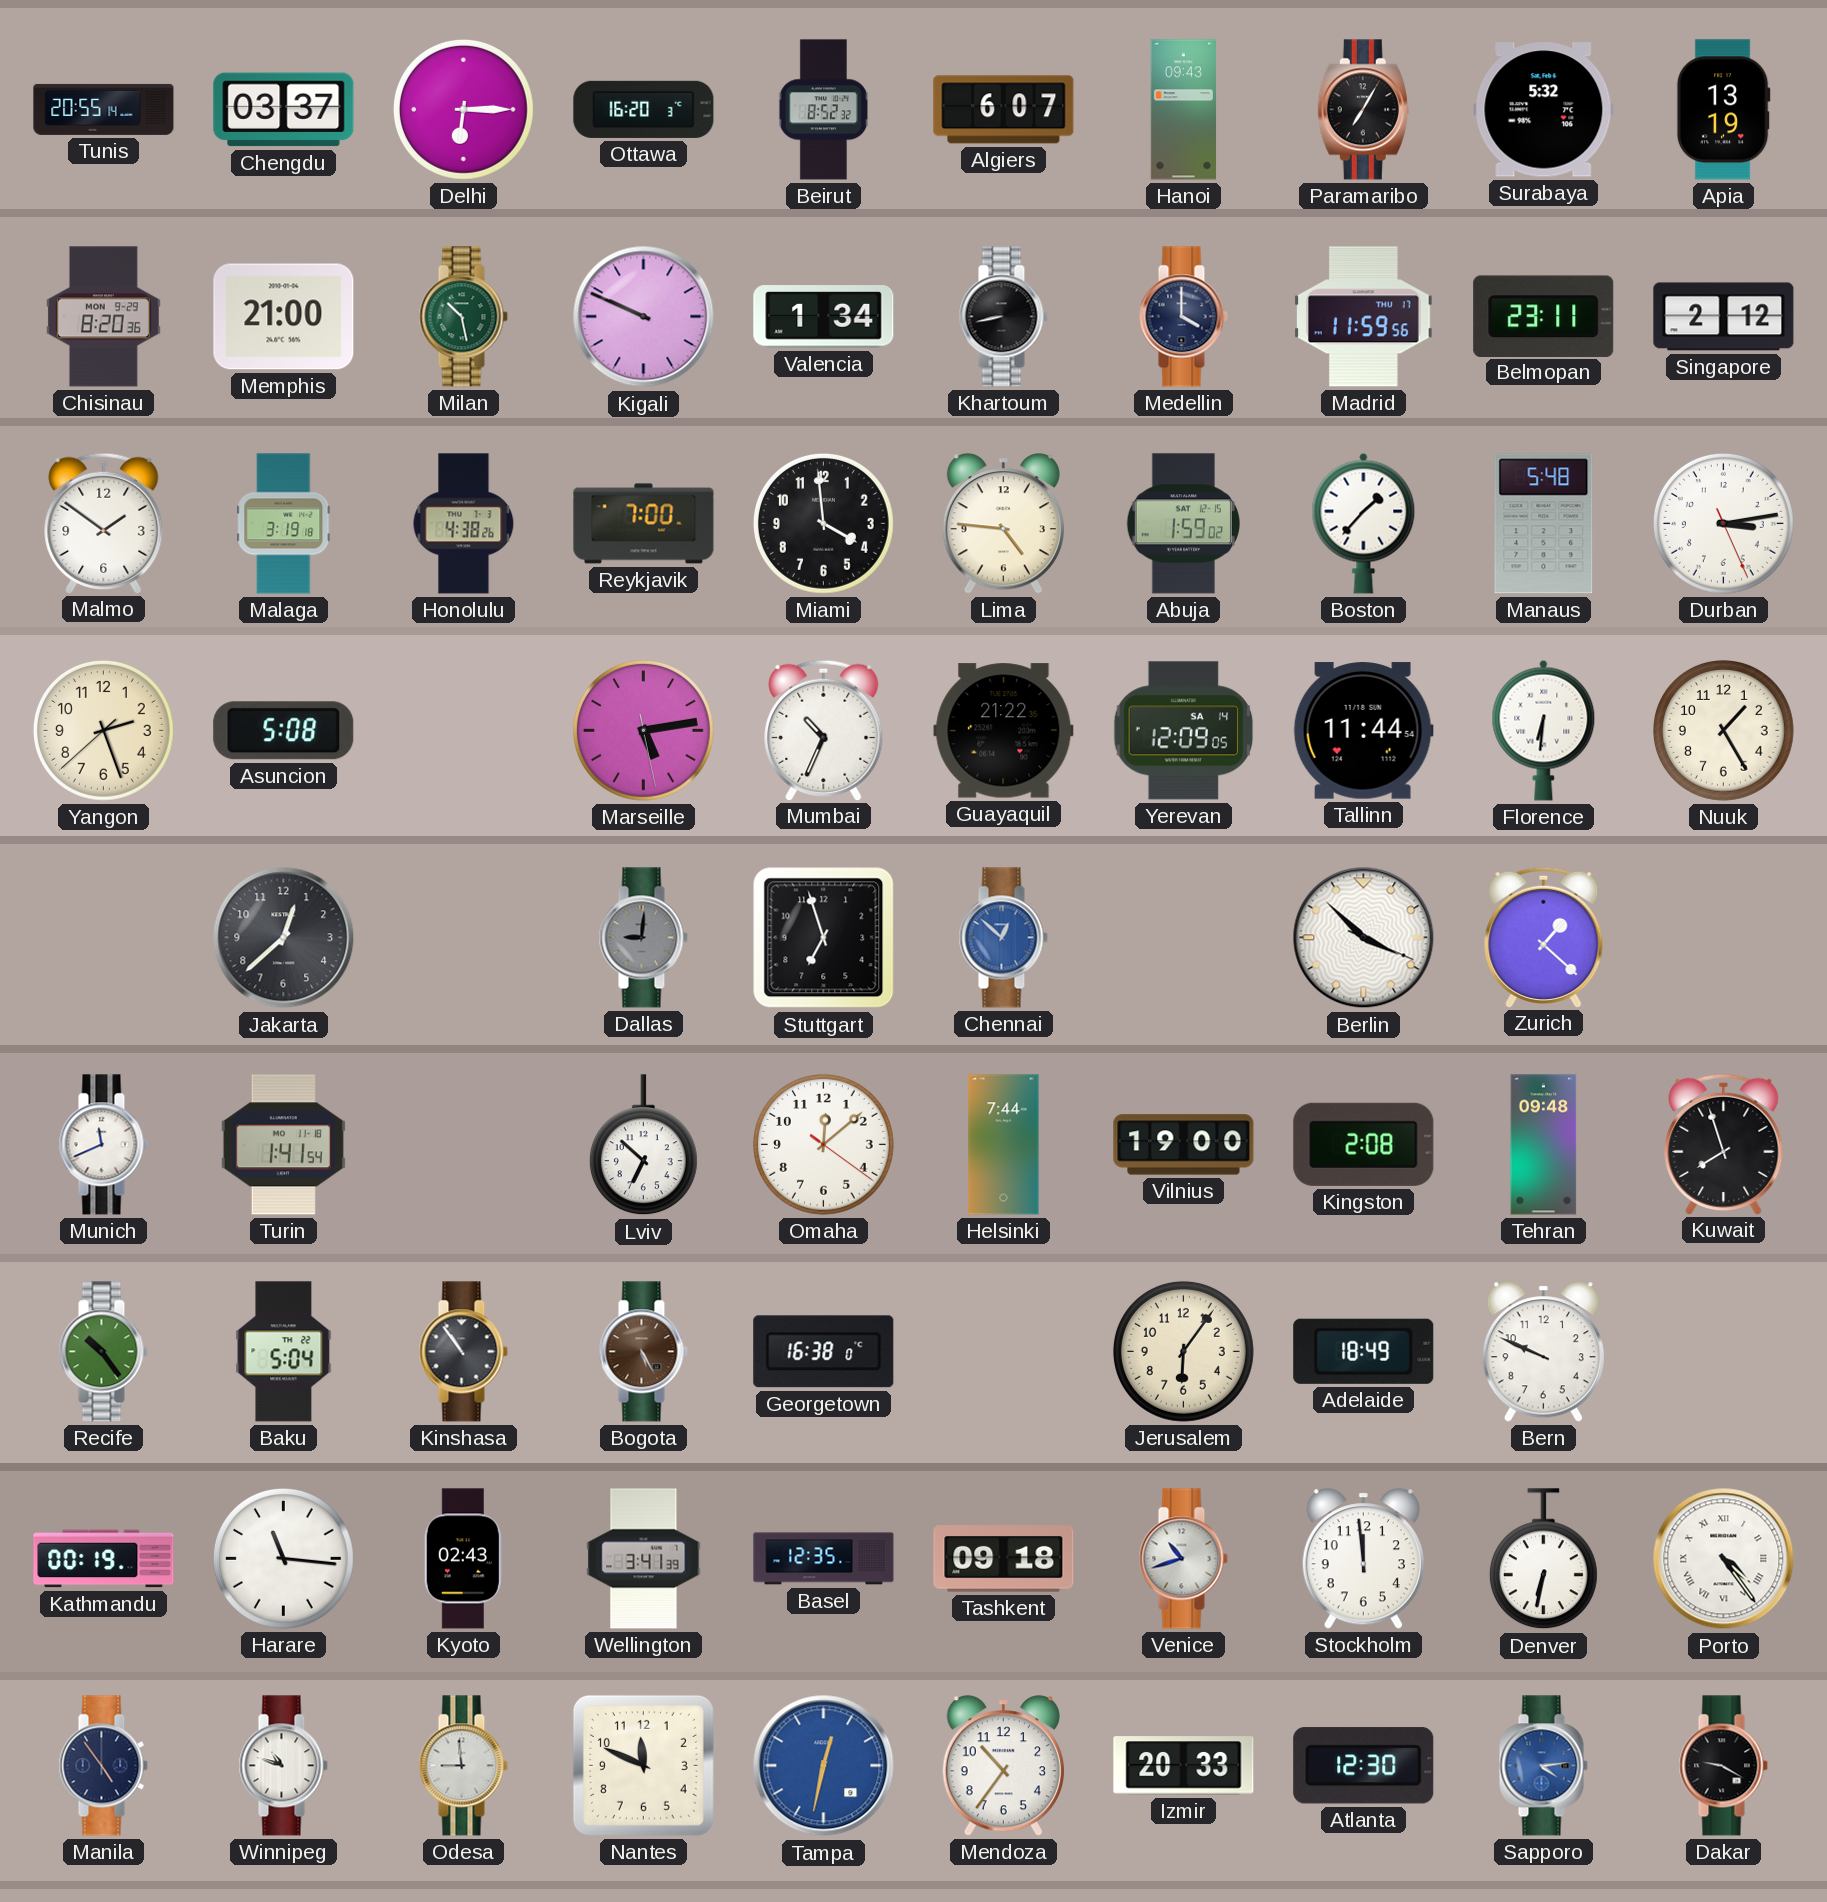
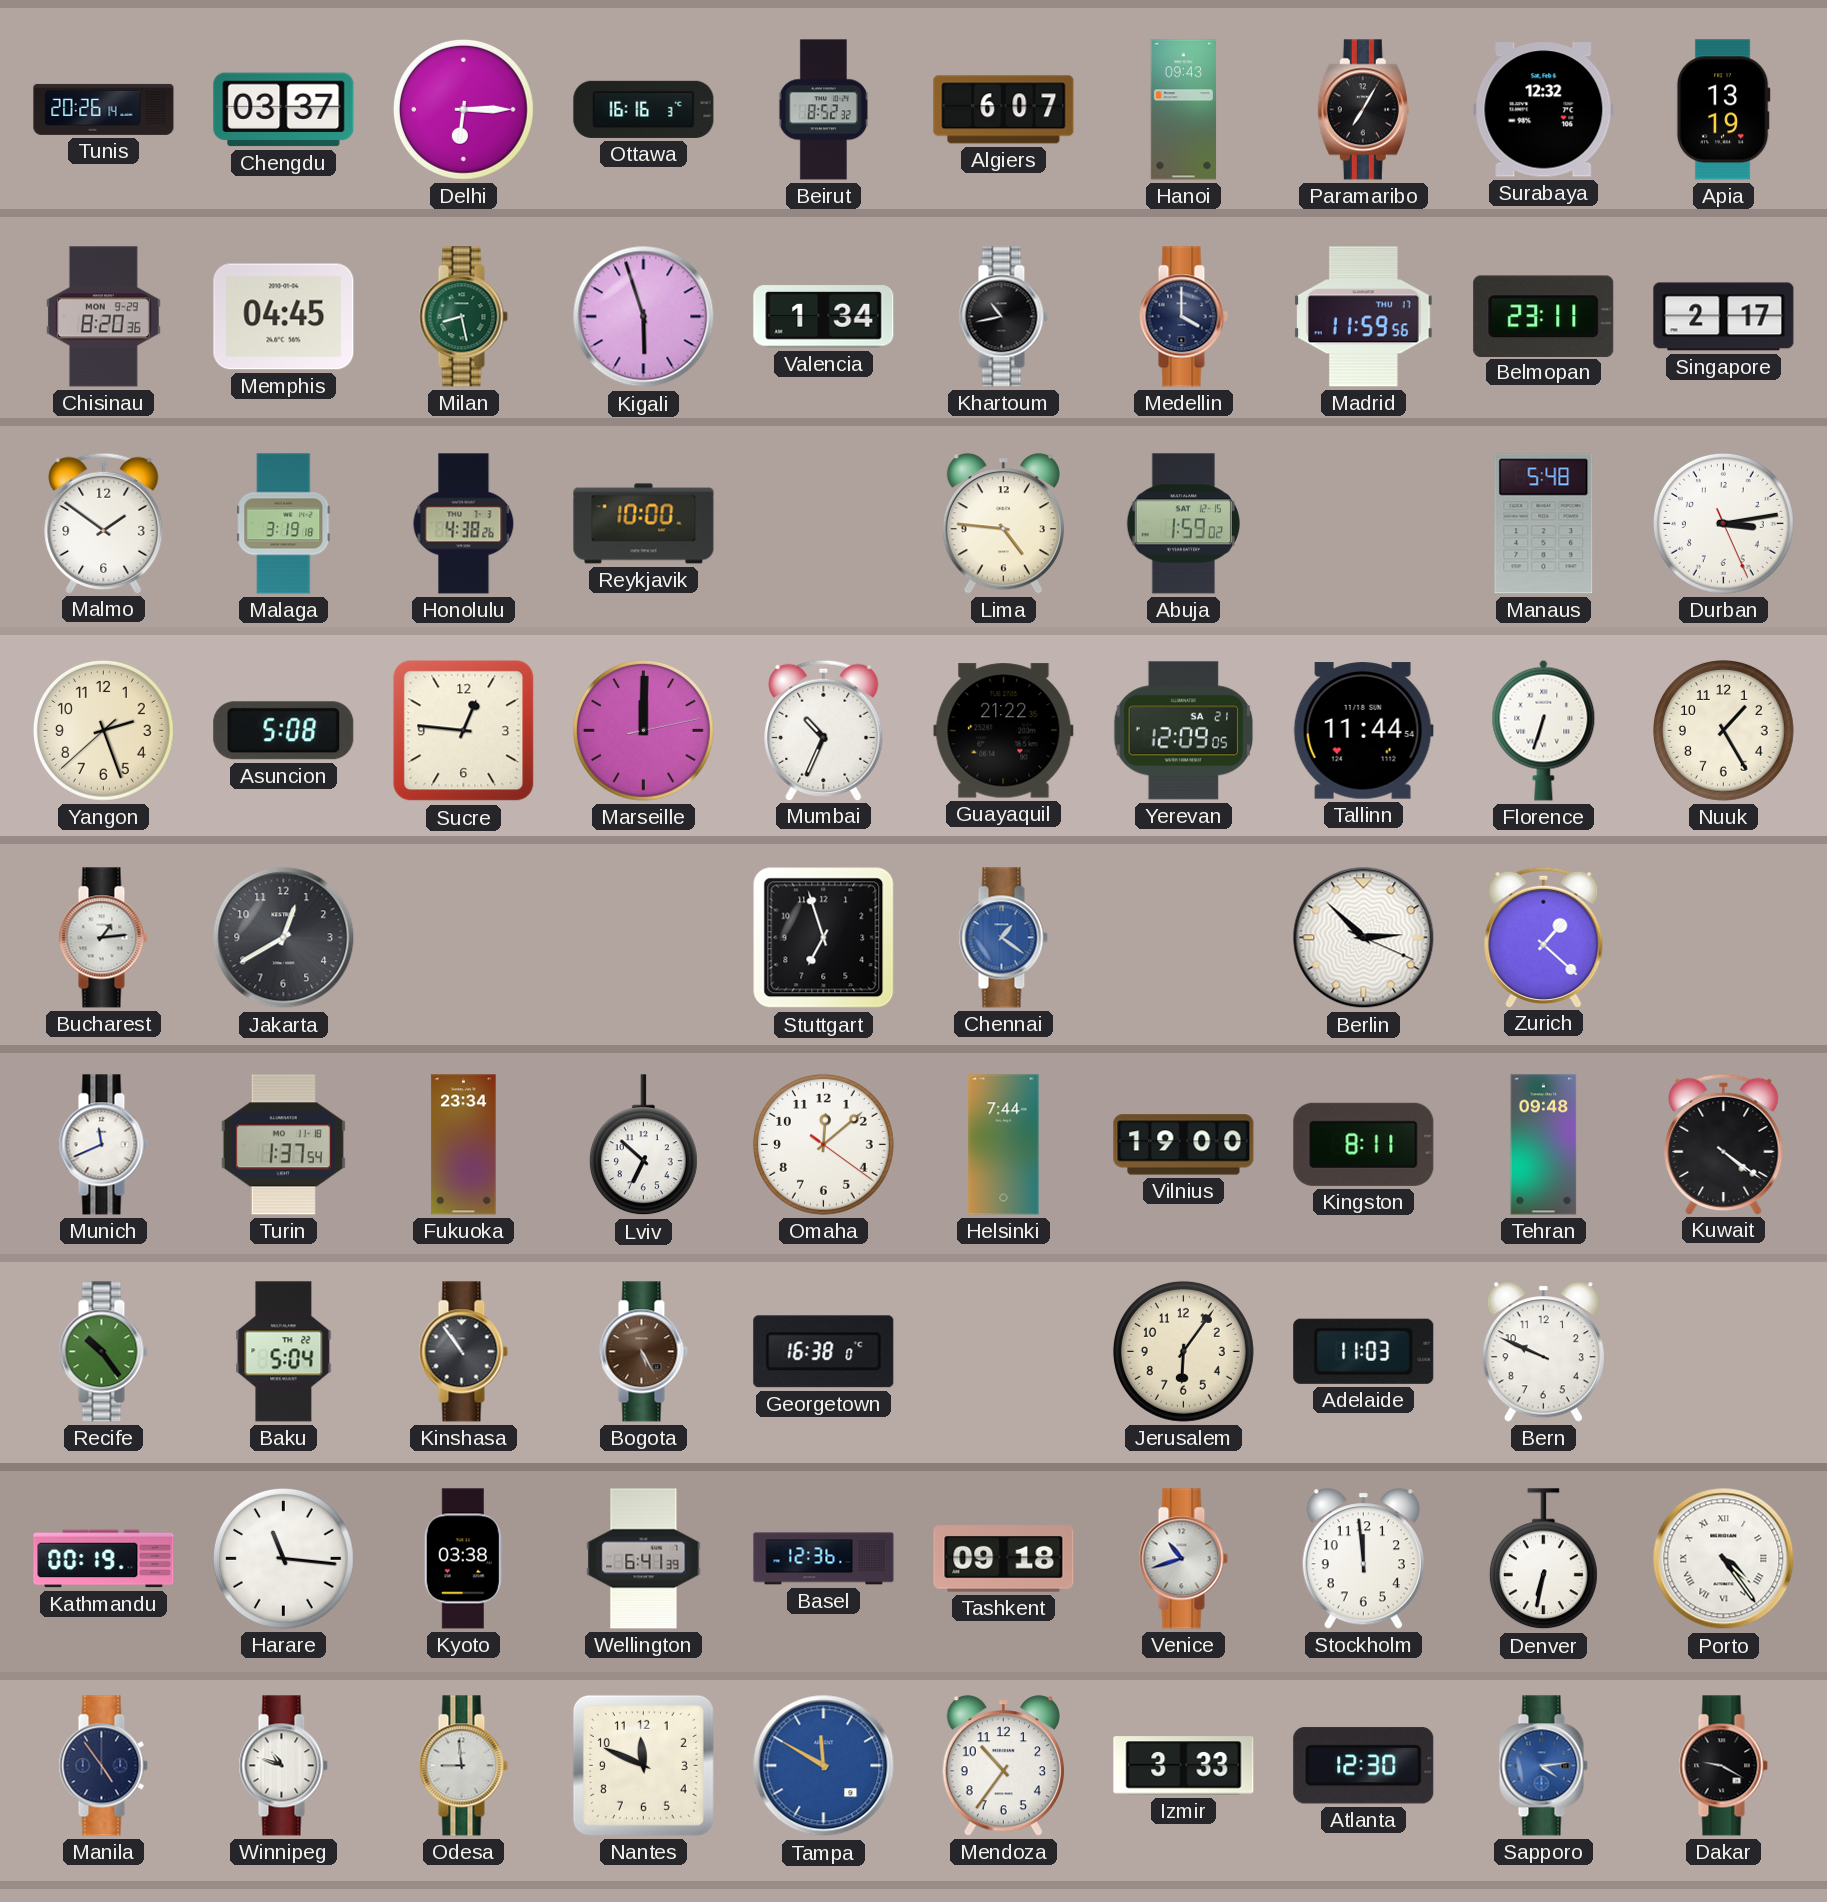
Tunis: 20:55 -> 20:26 (104, 109)
Ottawa: 16:20 -> 16:16 (644, 109)
Surabaya: 5:32 -> 12:32 (1544, 110)
Memphis: 21:00 -> 04:45 (284, 317)
Milan: 10:28 -> 8:28 (463, 317)
Kigali: 9:49 -> 5:57 (644, 317)
Khartoum: 8:43 -> 10:43 (1003, 317)
Singapore: 2:12 -> 2:17 (1724, 317)
Reykjavik: 7:00 -> 10:00 (644, 524)
Miami: 3:59 -> none (823, 523)
Boston: 1:37 -> none (1364, 523)
Sucre: none -> 12:46 (464, 731)
Marseille: 5:13 -> 12:00 (643, 730)
Yerevan date: SA 14 -> SA 21 (1184, 731)
Florence: 6:31 -> 6:33 (1544, 730)
Bucharest: none -> 1:14 (103, 938)
Jakarta: 12:38 -> 12:40 (284, 938)
Dallas: 9:01 -> none (643, 938)
Chennai: 12:52 -> 1:21 (1003, 938)
Berlin: 3:52 -> 2:52 (1364, 938)
Turin: 1:41 -> 1:37 (283, 1145)
Fukuoka: none -> 23:34 (464, 1145)
Kingston: 2:08 -> 8:11 (1364, 1144)
Kuwait: 7:57 -> 4:21 (1724, 1144)
Adelaide: 18:49 -> 11:03 (1364, 1351)
Kyoto: 02:43 -> 03:38 (463, 1559)
Wellington: 3:41 -> 6:41 (644, 1559)
Basel: 12:35 -> 12:36 (824, 1559)
Tampa: 12:32 -> 11:50 (824, 1766)
Izmir: 20:33 -> 3:33 (1184, 1766)
